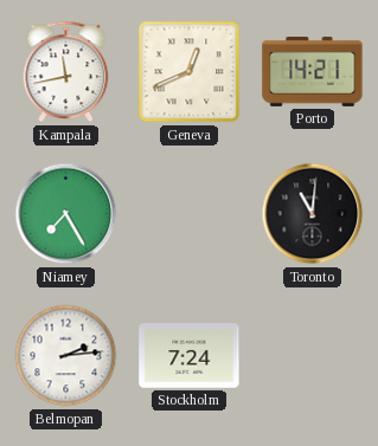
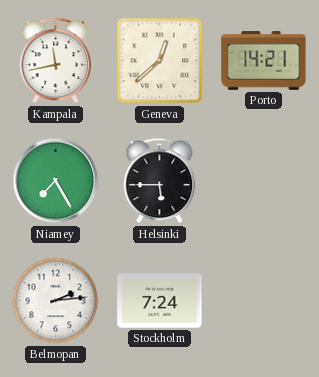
Geneva: 12:41 -> 12:38 (160, 61)
Helsinki: none -> 5:45 (160, 181)
Toronto: 11:01 -> none (313, 214)
